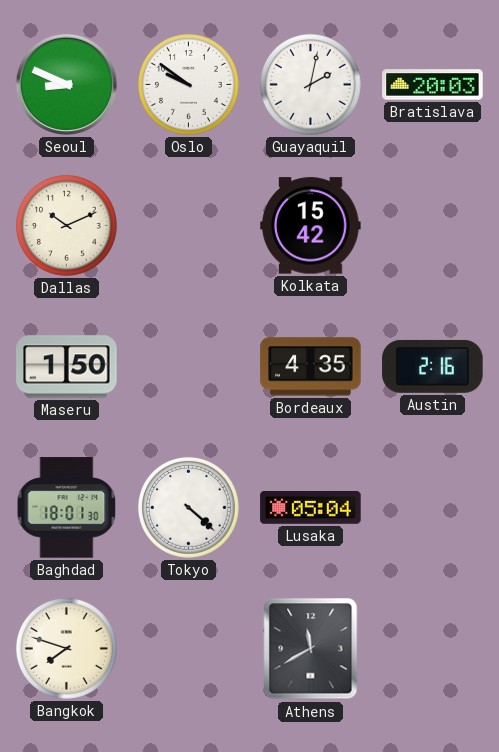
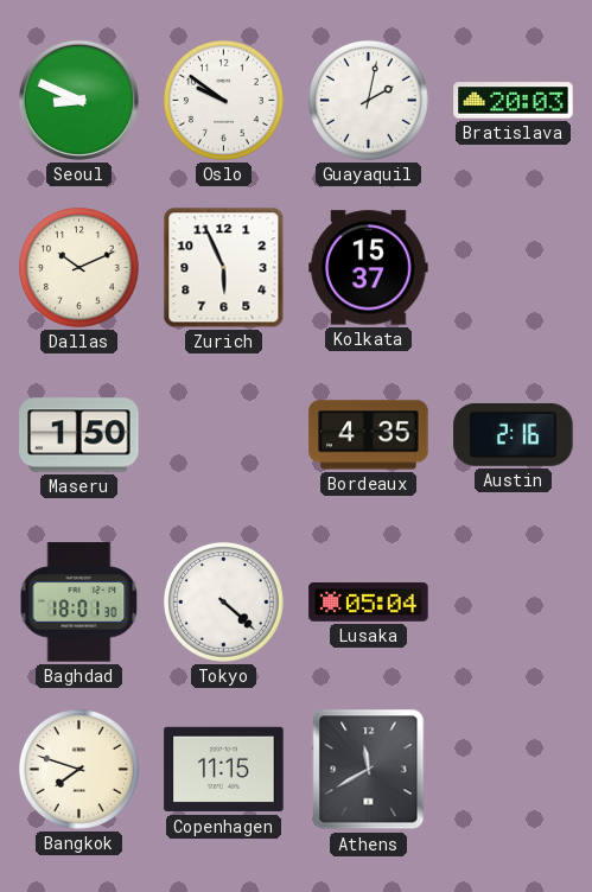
Zurich: none -> 5:56 (224, 268)
Kolkata: 15:42 -> 15:37 (369, 268)
Copenhagen: none -> 11:15 (224, 770)
